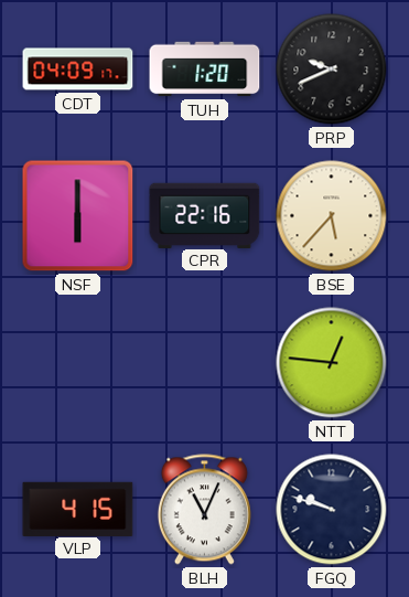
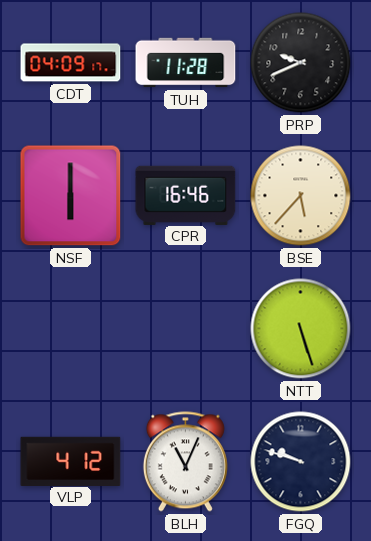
TUH: 1:20 -> 11:28 (186, 63)
CPR: 22:16 -> 16:46 (186, 195)
NTT: 12:46 -> 5:27 (301, 329)
VLP: 4:15 -> 4:12 (71, 461)
